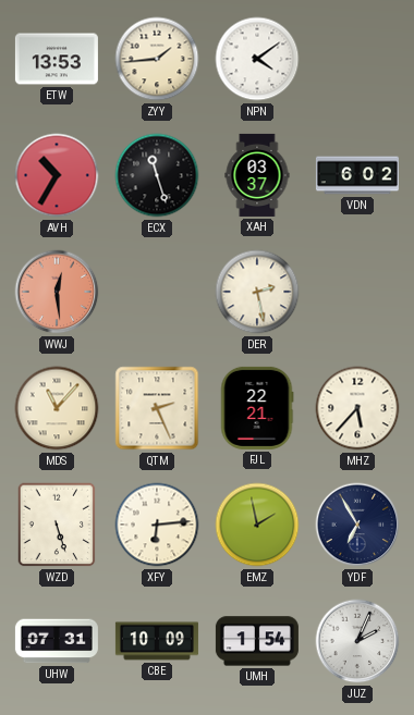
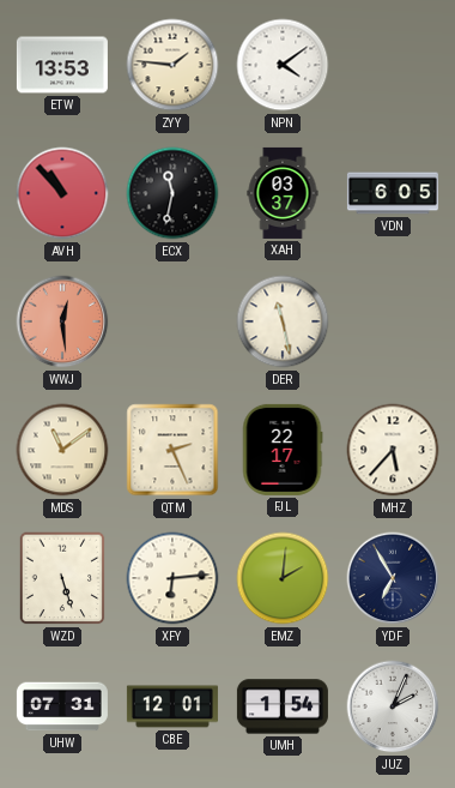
ZYY: 1:44 -> 1:46 (172, 65)
AVH: 10:35 -> 10:53 (62, 193)
ECX: 11:27 -> 11:32 (172, 193)
VDN: 6:02 -> 6:05 (393, 193)
DER: 2:28 -> 11:28 (283, 321)
MDS: 11:07 -> 11:09 (62, 450)
FJL: 22:21 -> 22:17 (283, 450)
EMZ: 1:58 -> 2:01 (283, 578)
CBE: 10:09 -> 12:01 (172, 706)
